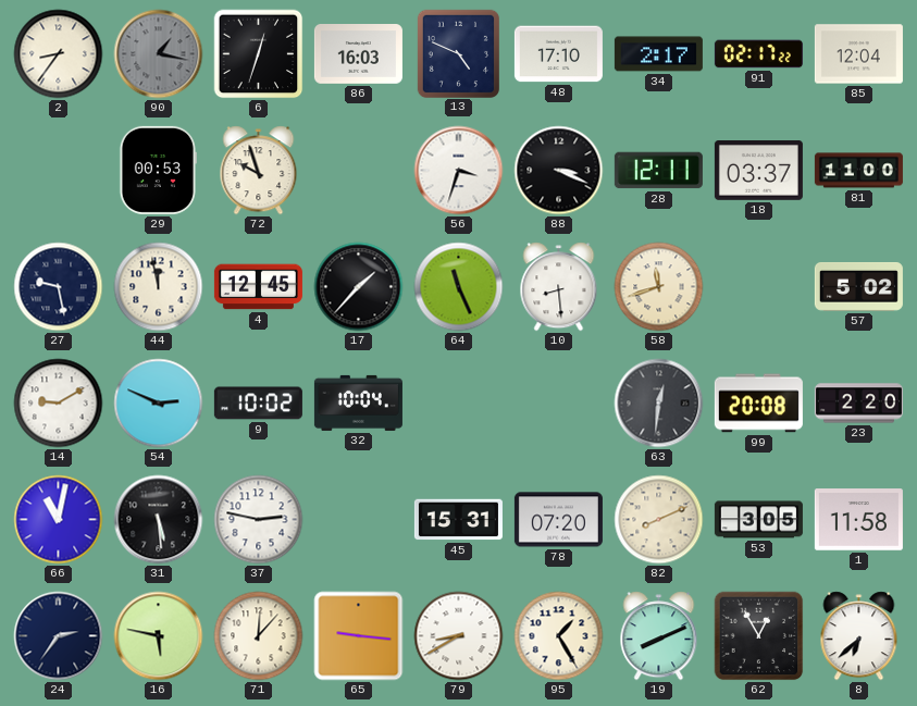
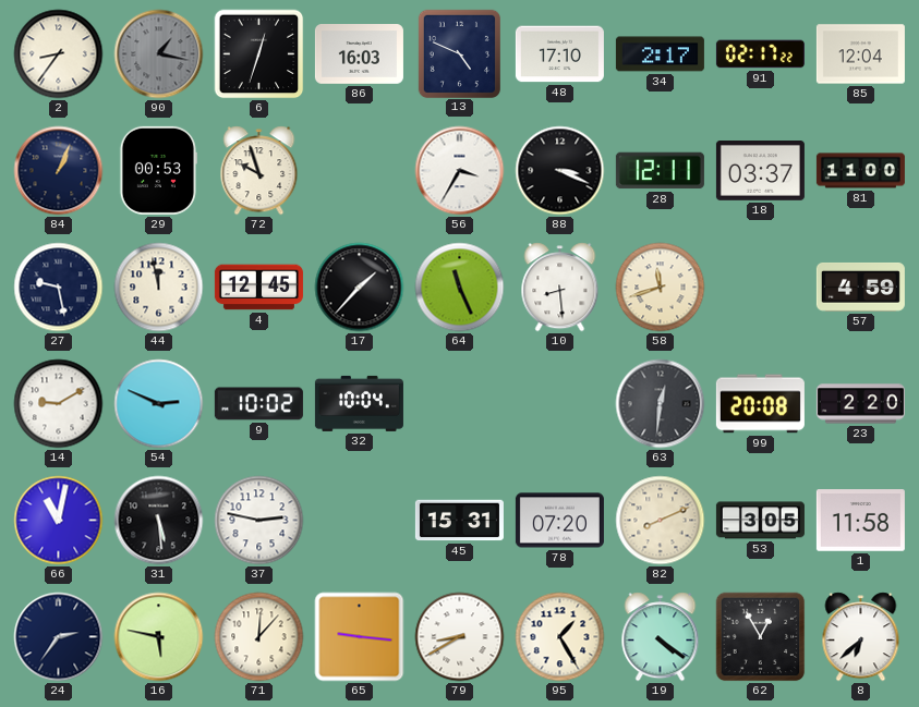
84: none -> 1:04 (59, 171)
56: 3:33 -> 3:35 (460, 171)
57: 5:02 -> 4:59 (860, 287)
19: 8:11 -> 4:21 (661, 637)
